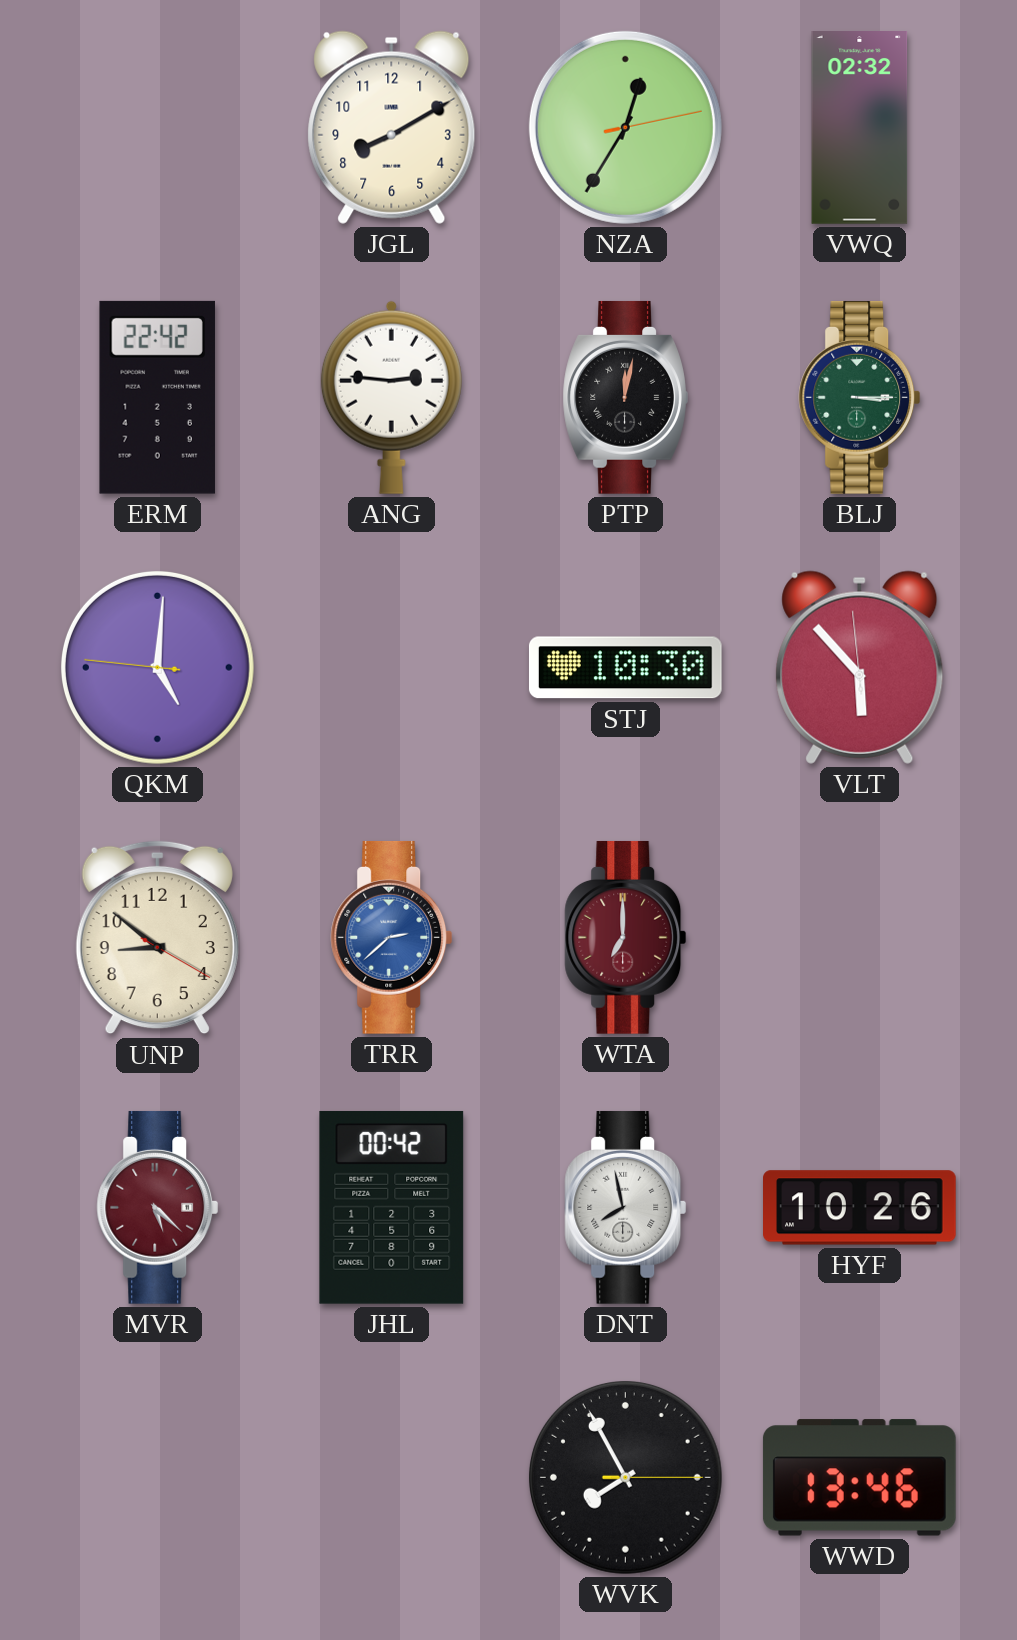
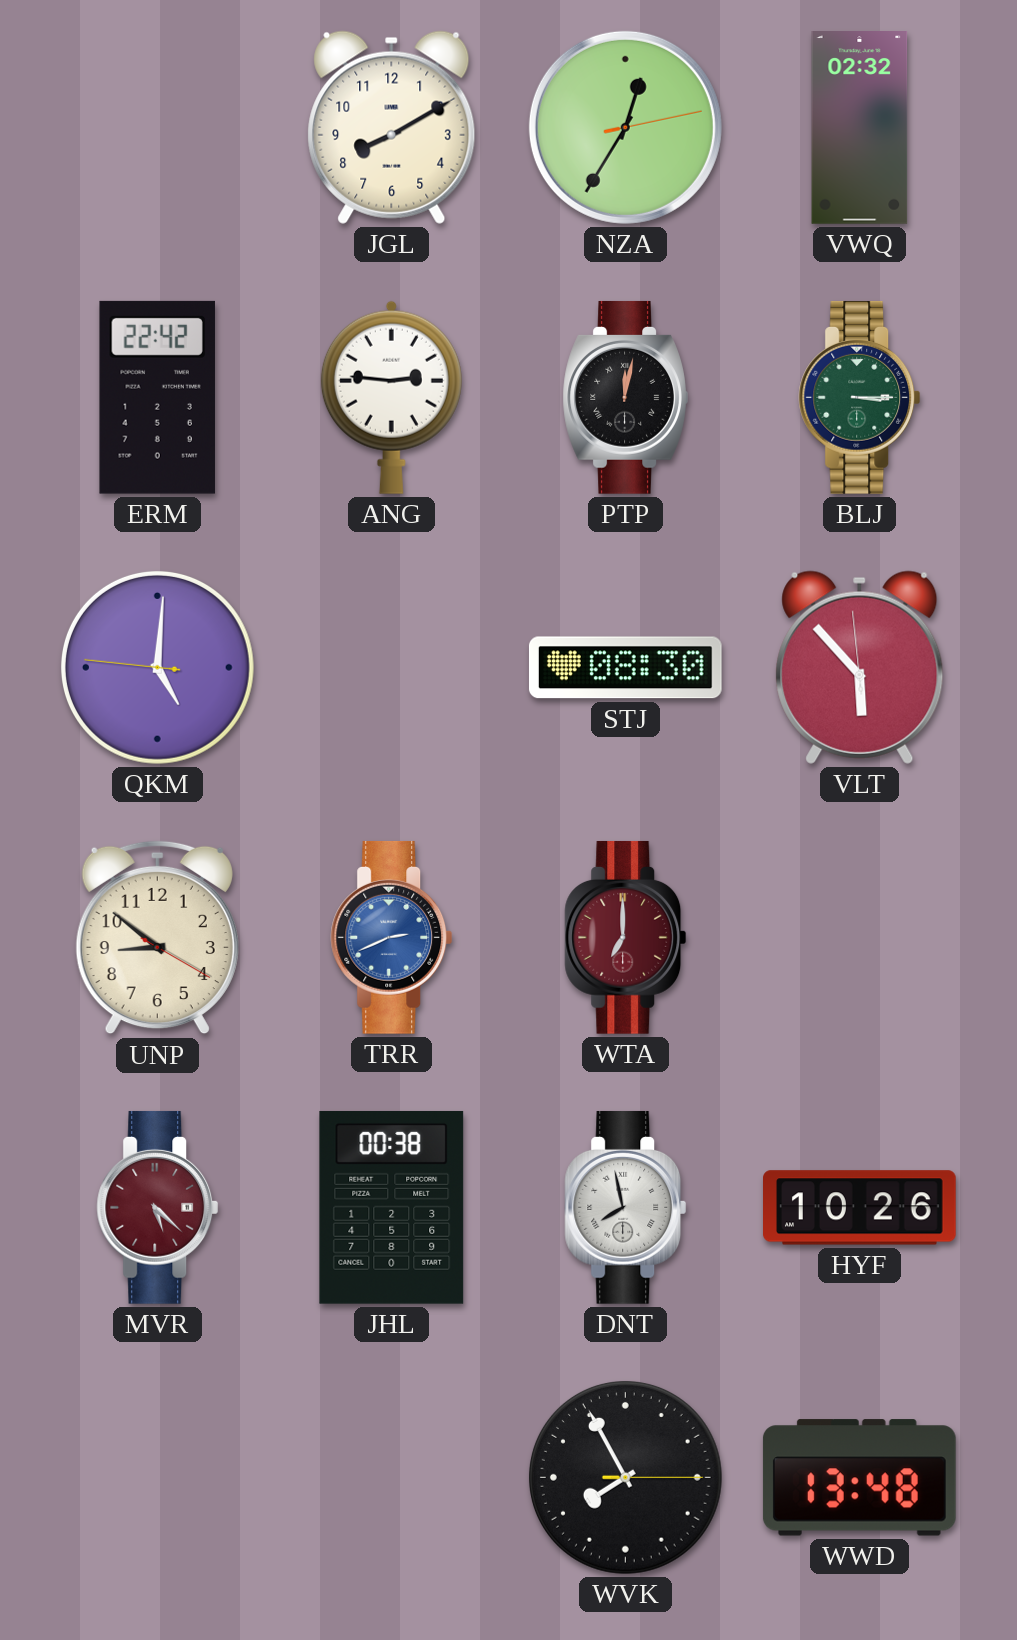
STJ: 10:30 -> 08:30 (625, 668)
TRR: 2:38 -> 2:41 (392, 937)
JHL: 00:42 -> 00:38 (392, 1207)
WWD: 13:46 -> 13:48 (859, 1478)
